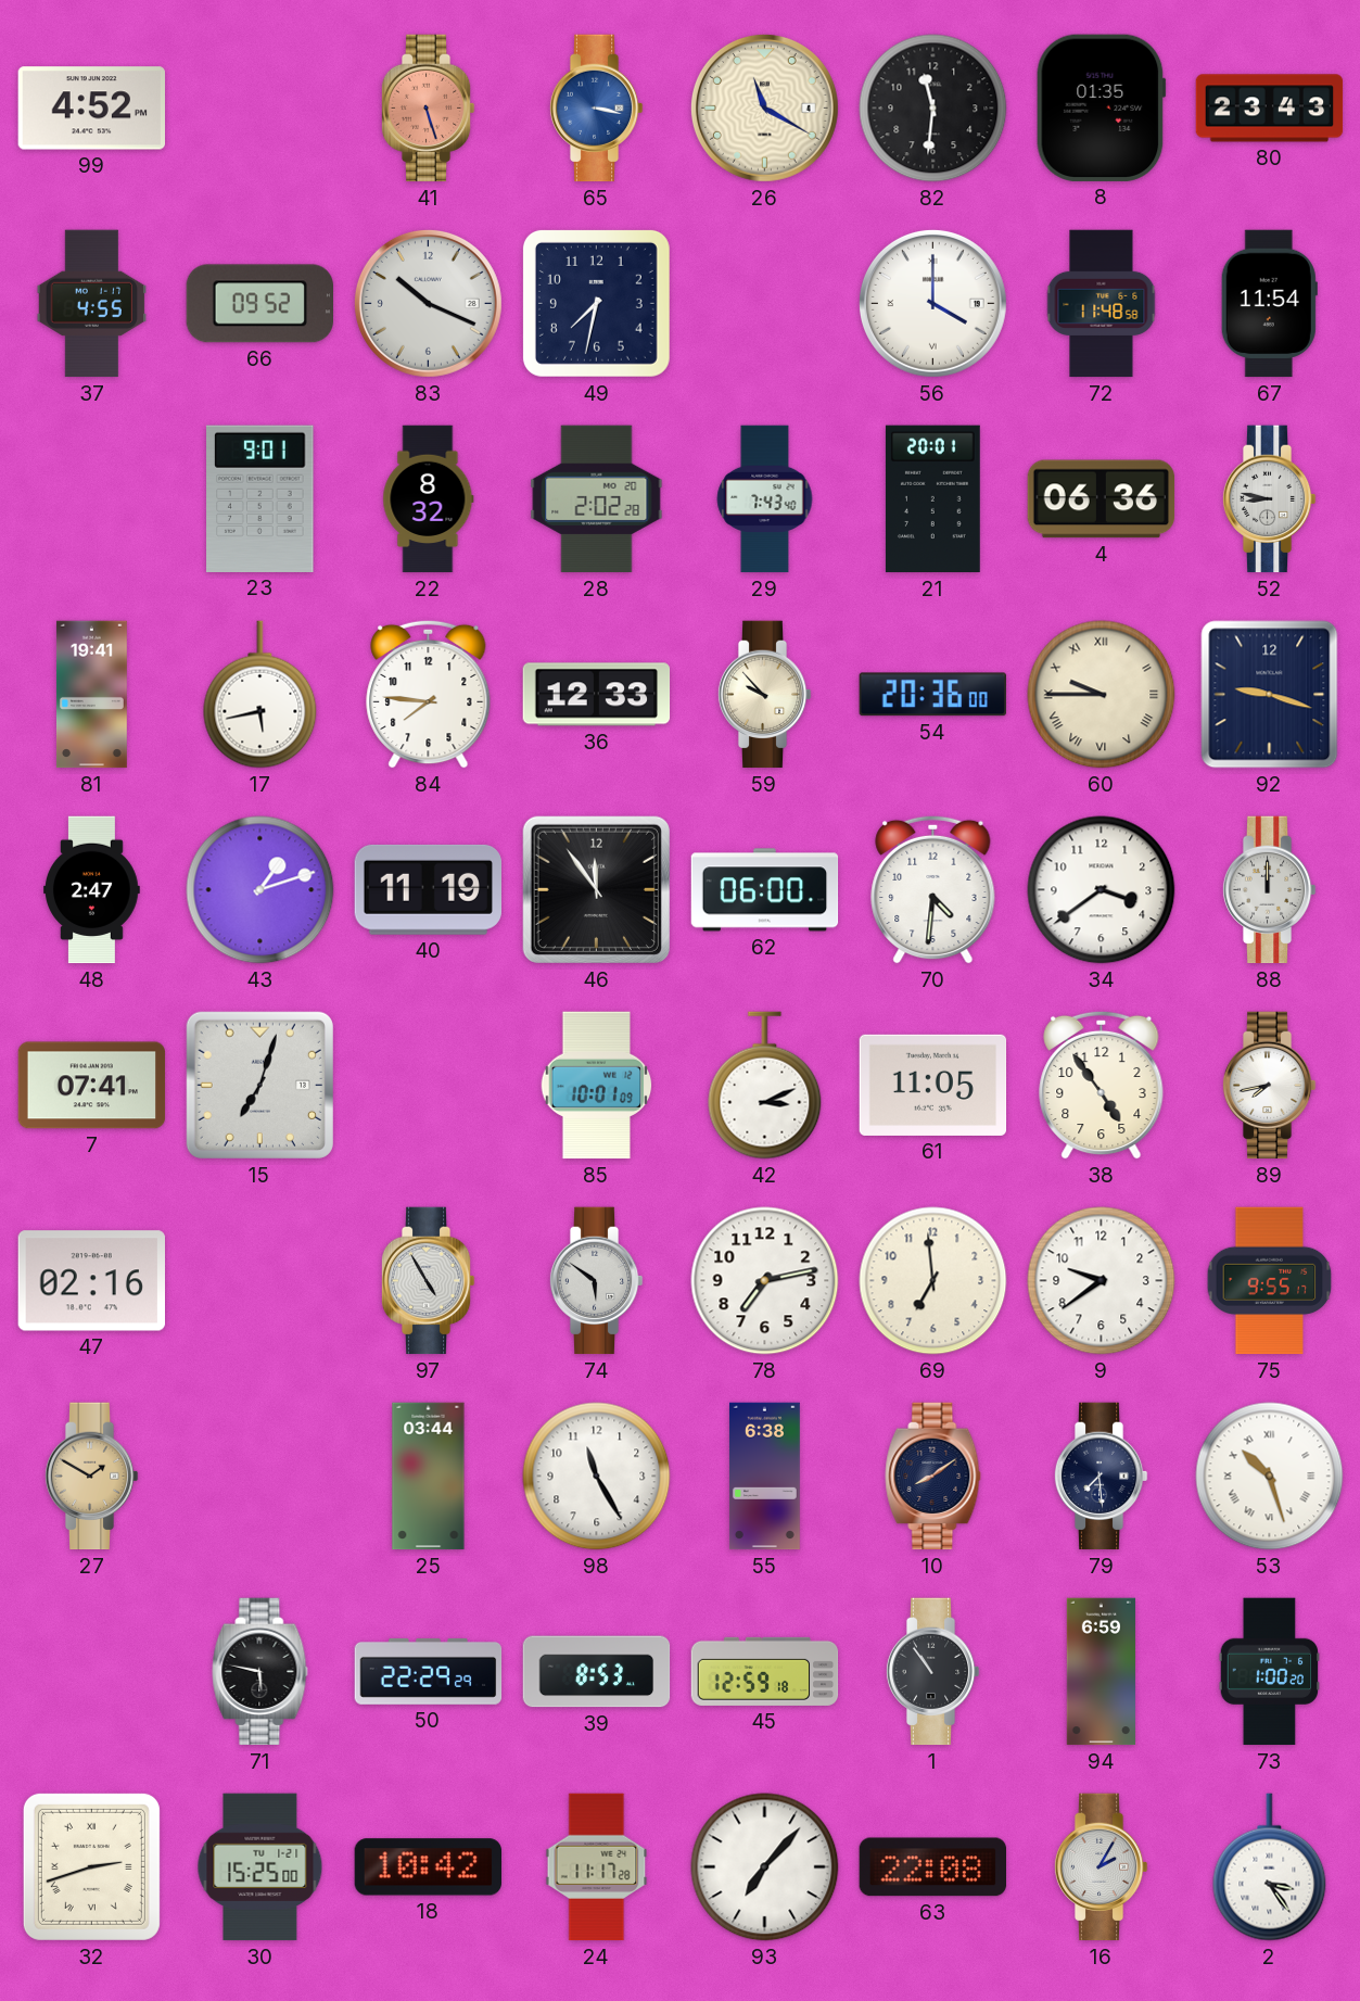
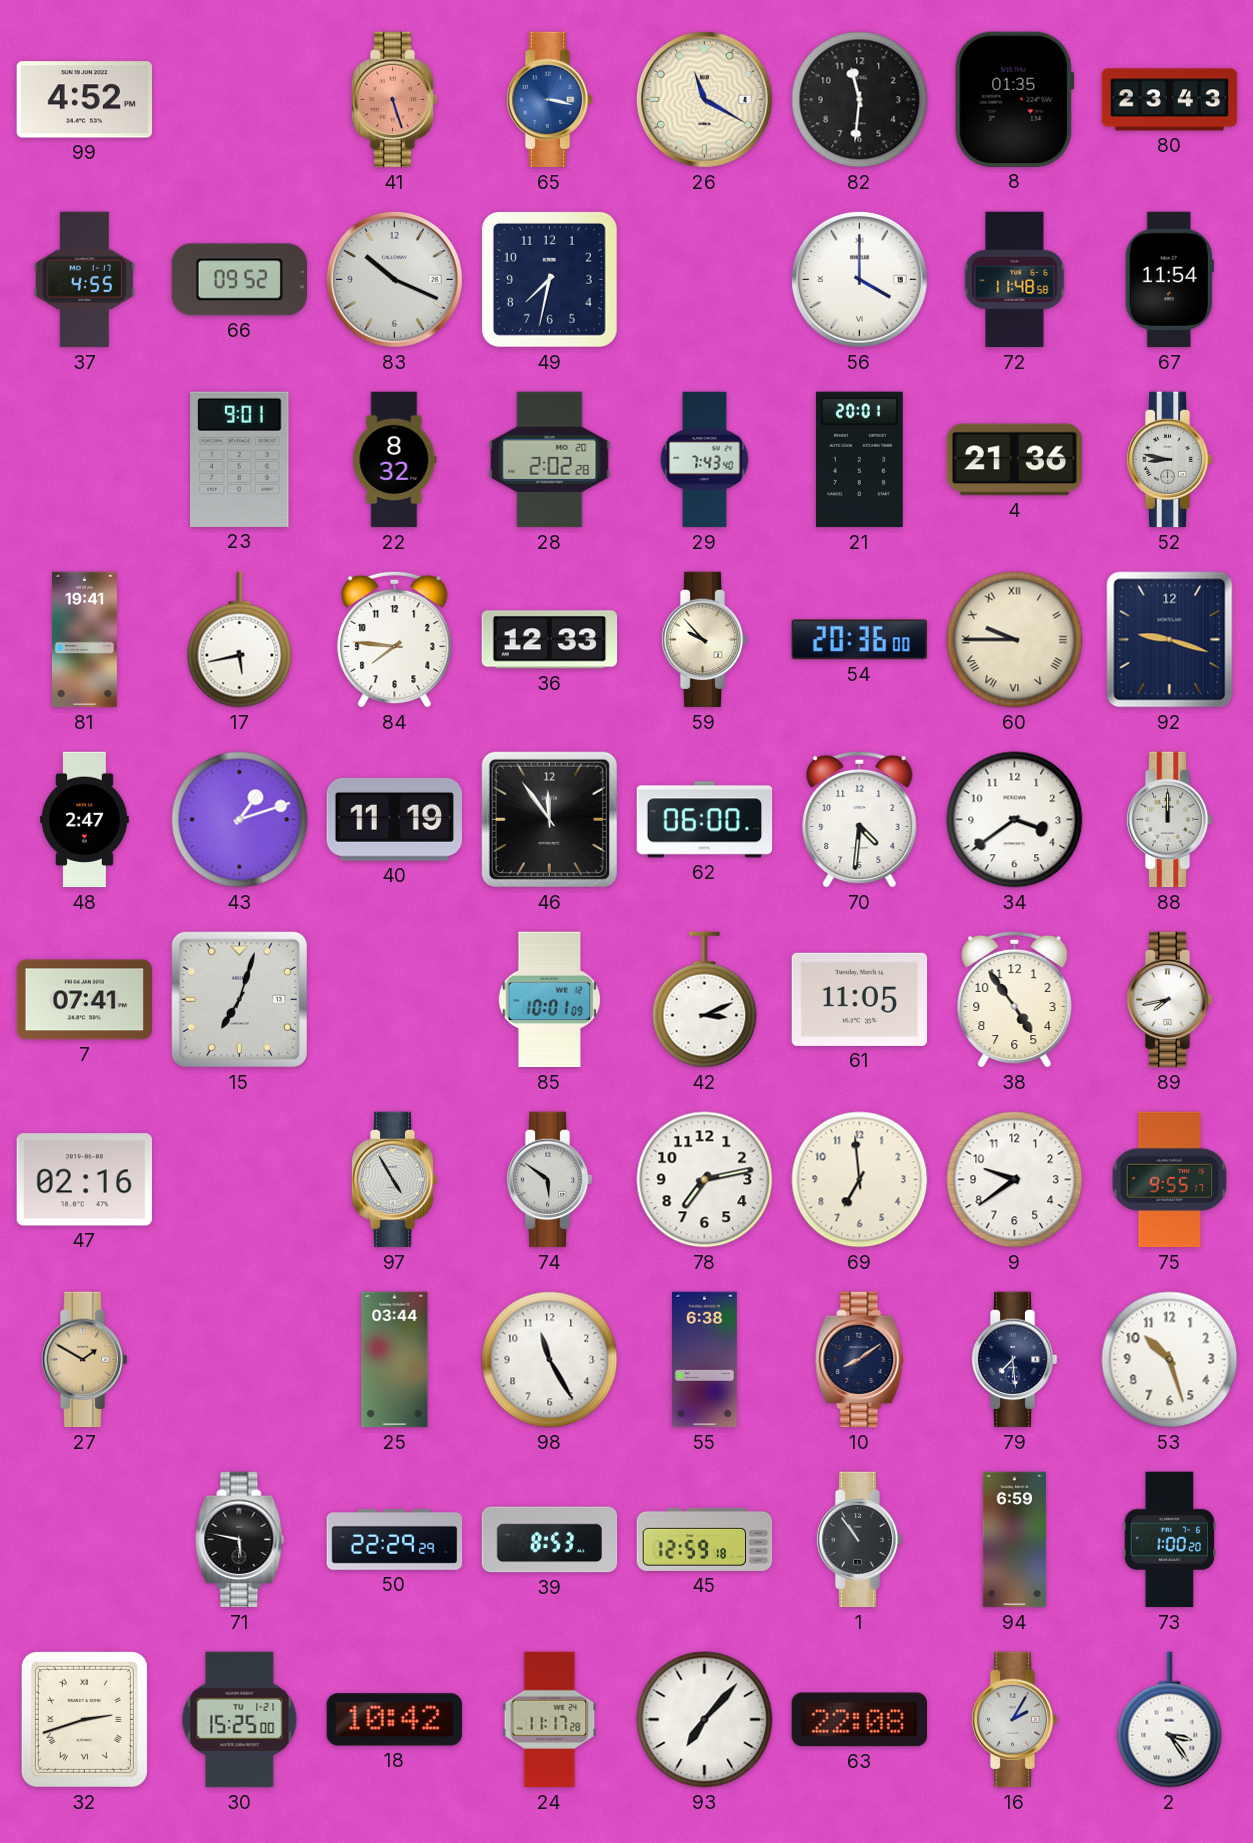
4: 06:36 -> 21:36 (1015, 460)
53 numerals: Roman -> Arabic (1170, 1360)
